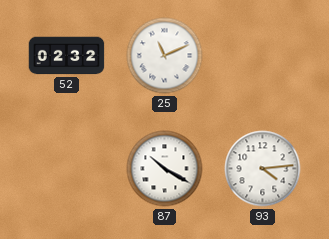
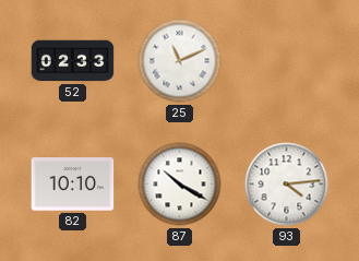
52: 02:32 -> 02:33 (73, 61)
82: none -> 10:10 (73, 185)
